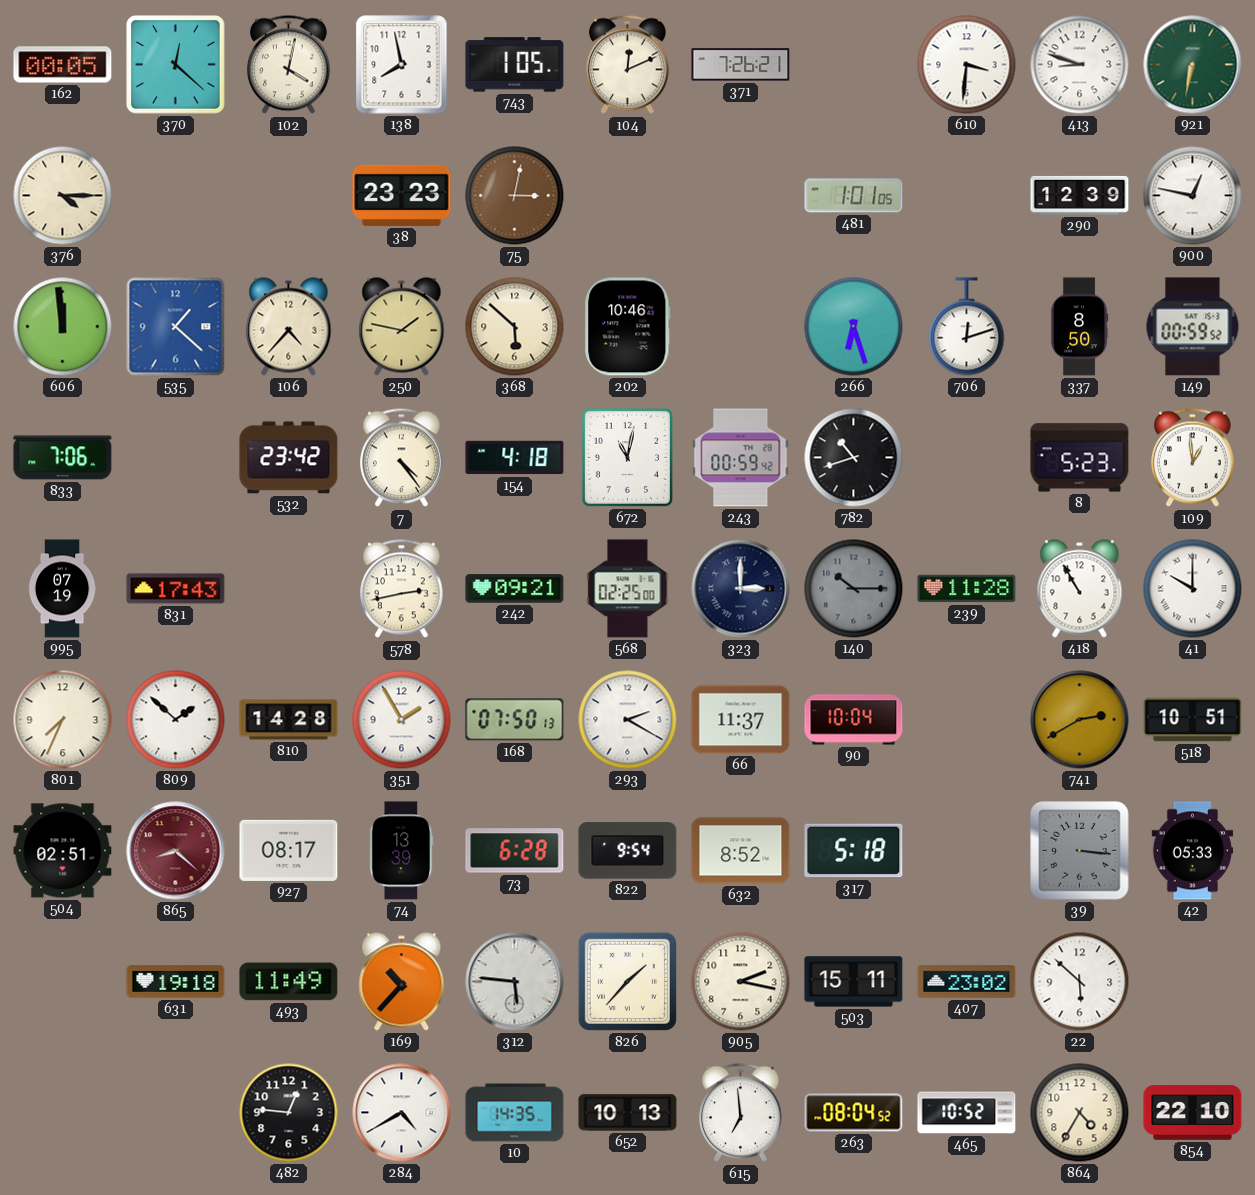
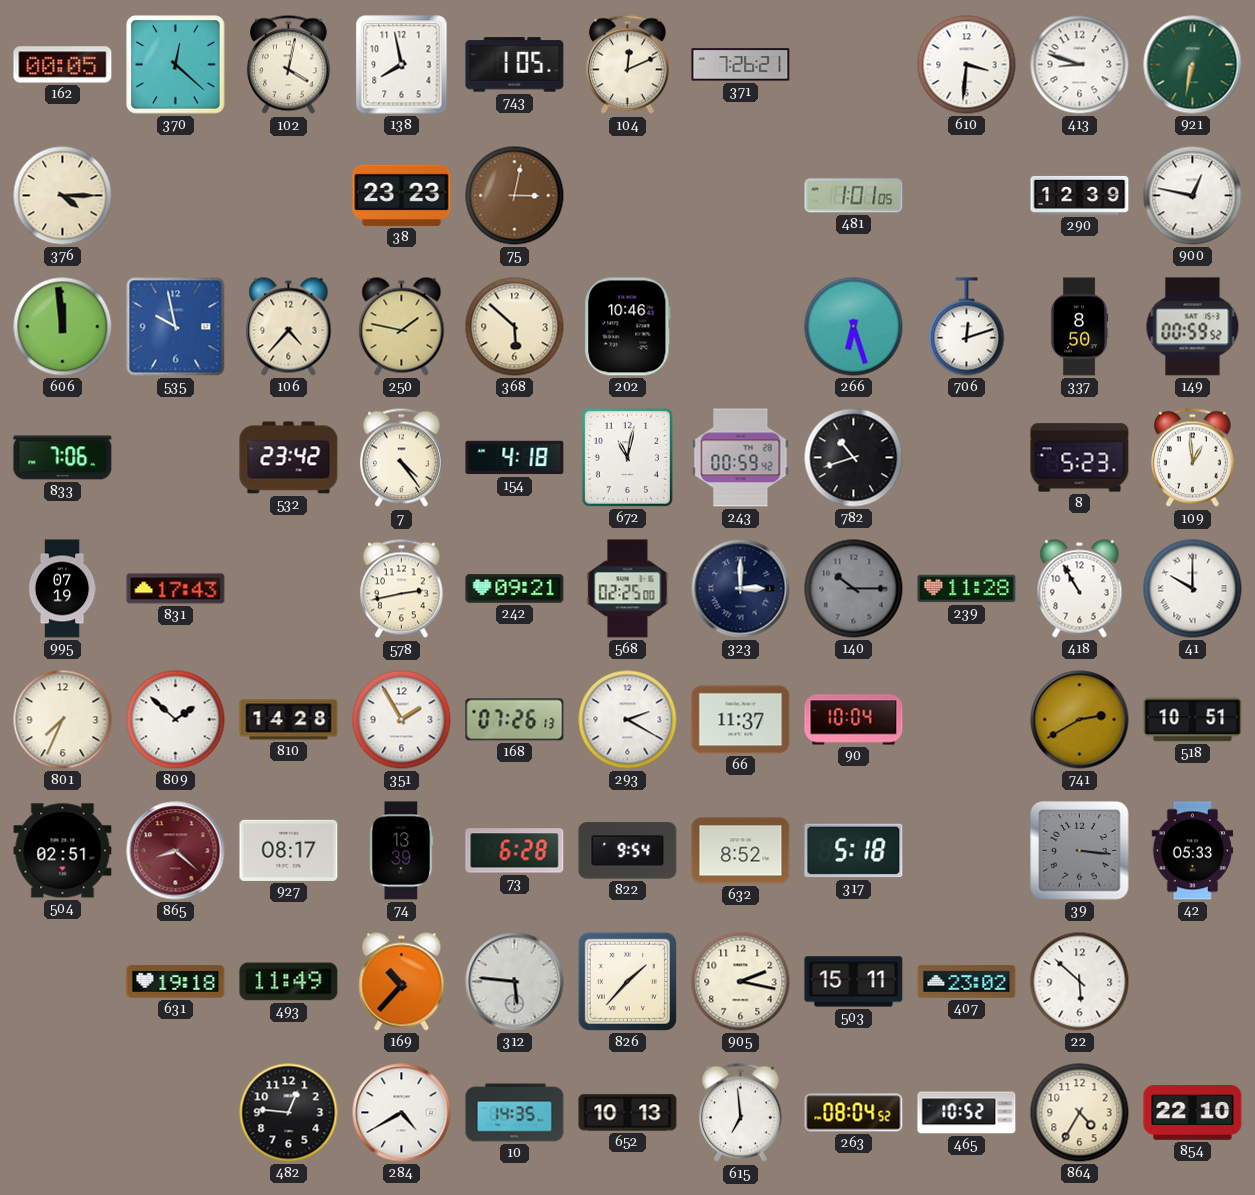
535: 1:22 -> 9:58 (176, 327)
168: 07:50 -> 07:26 (515, 720)
